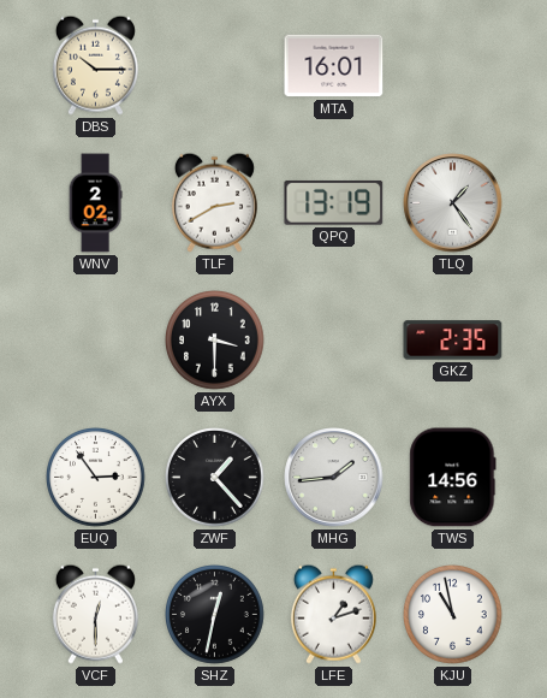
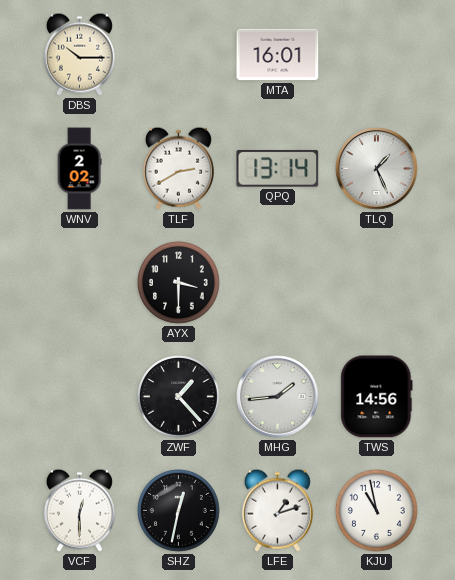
QPQ: 13:19 -> 13:14 (278, 168)
TLQ: 1:24 -> 1:26 (377, 169)
GKZ: 2:35 -> none (453, 341)
EUQ: 2:54 -> none (96, 478)
